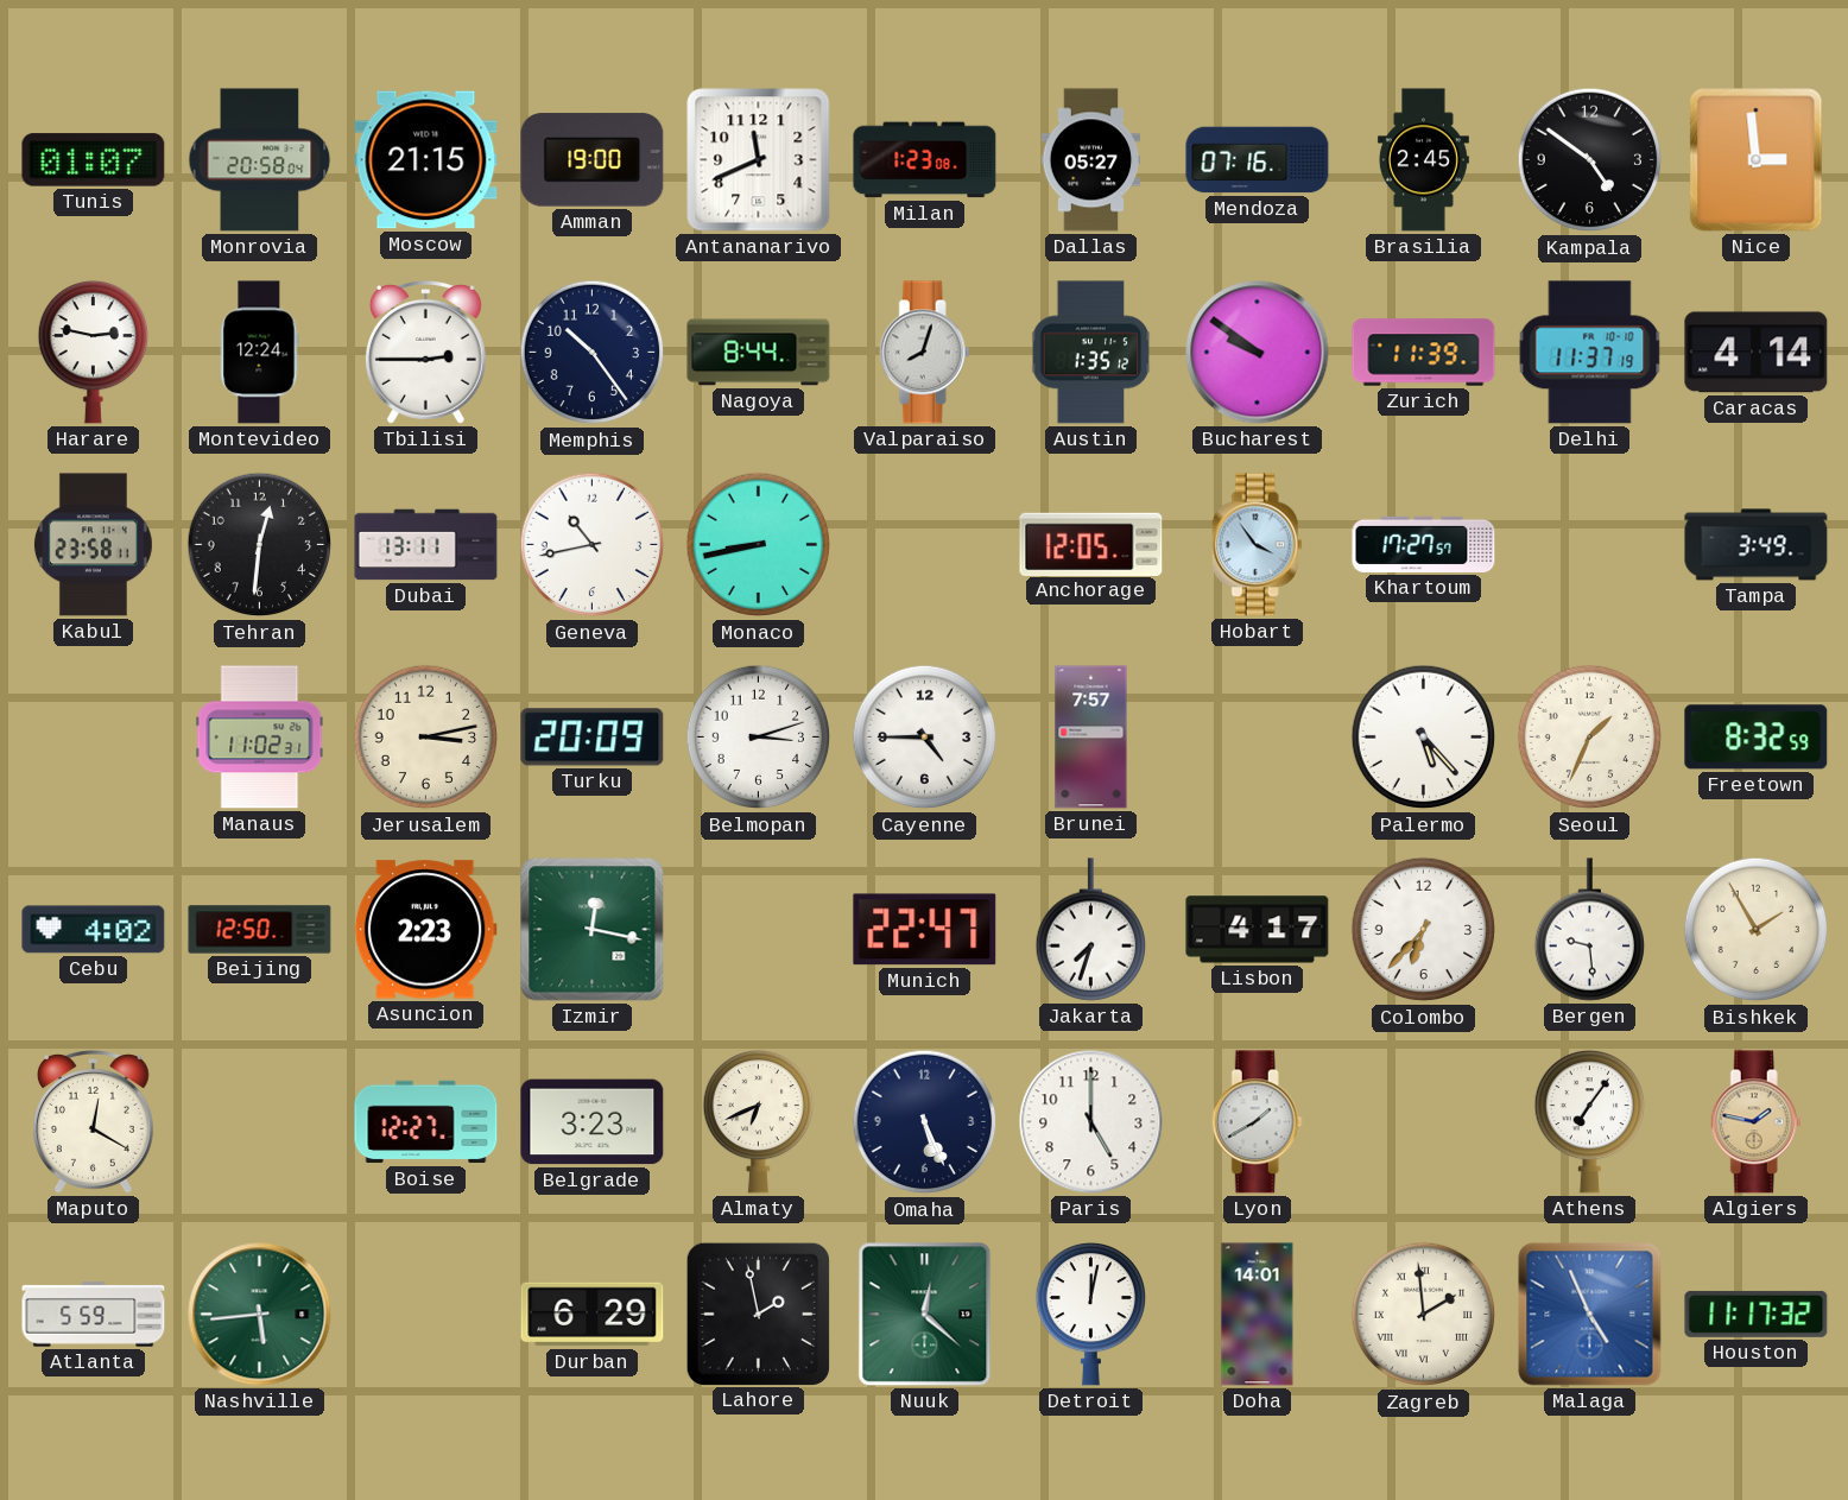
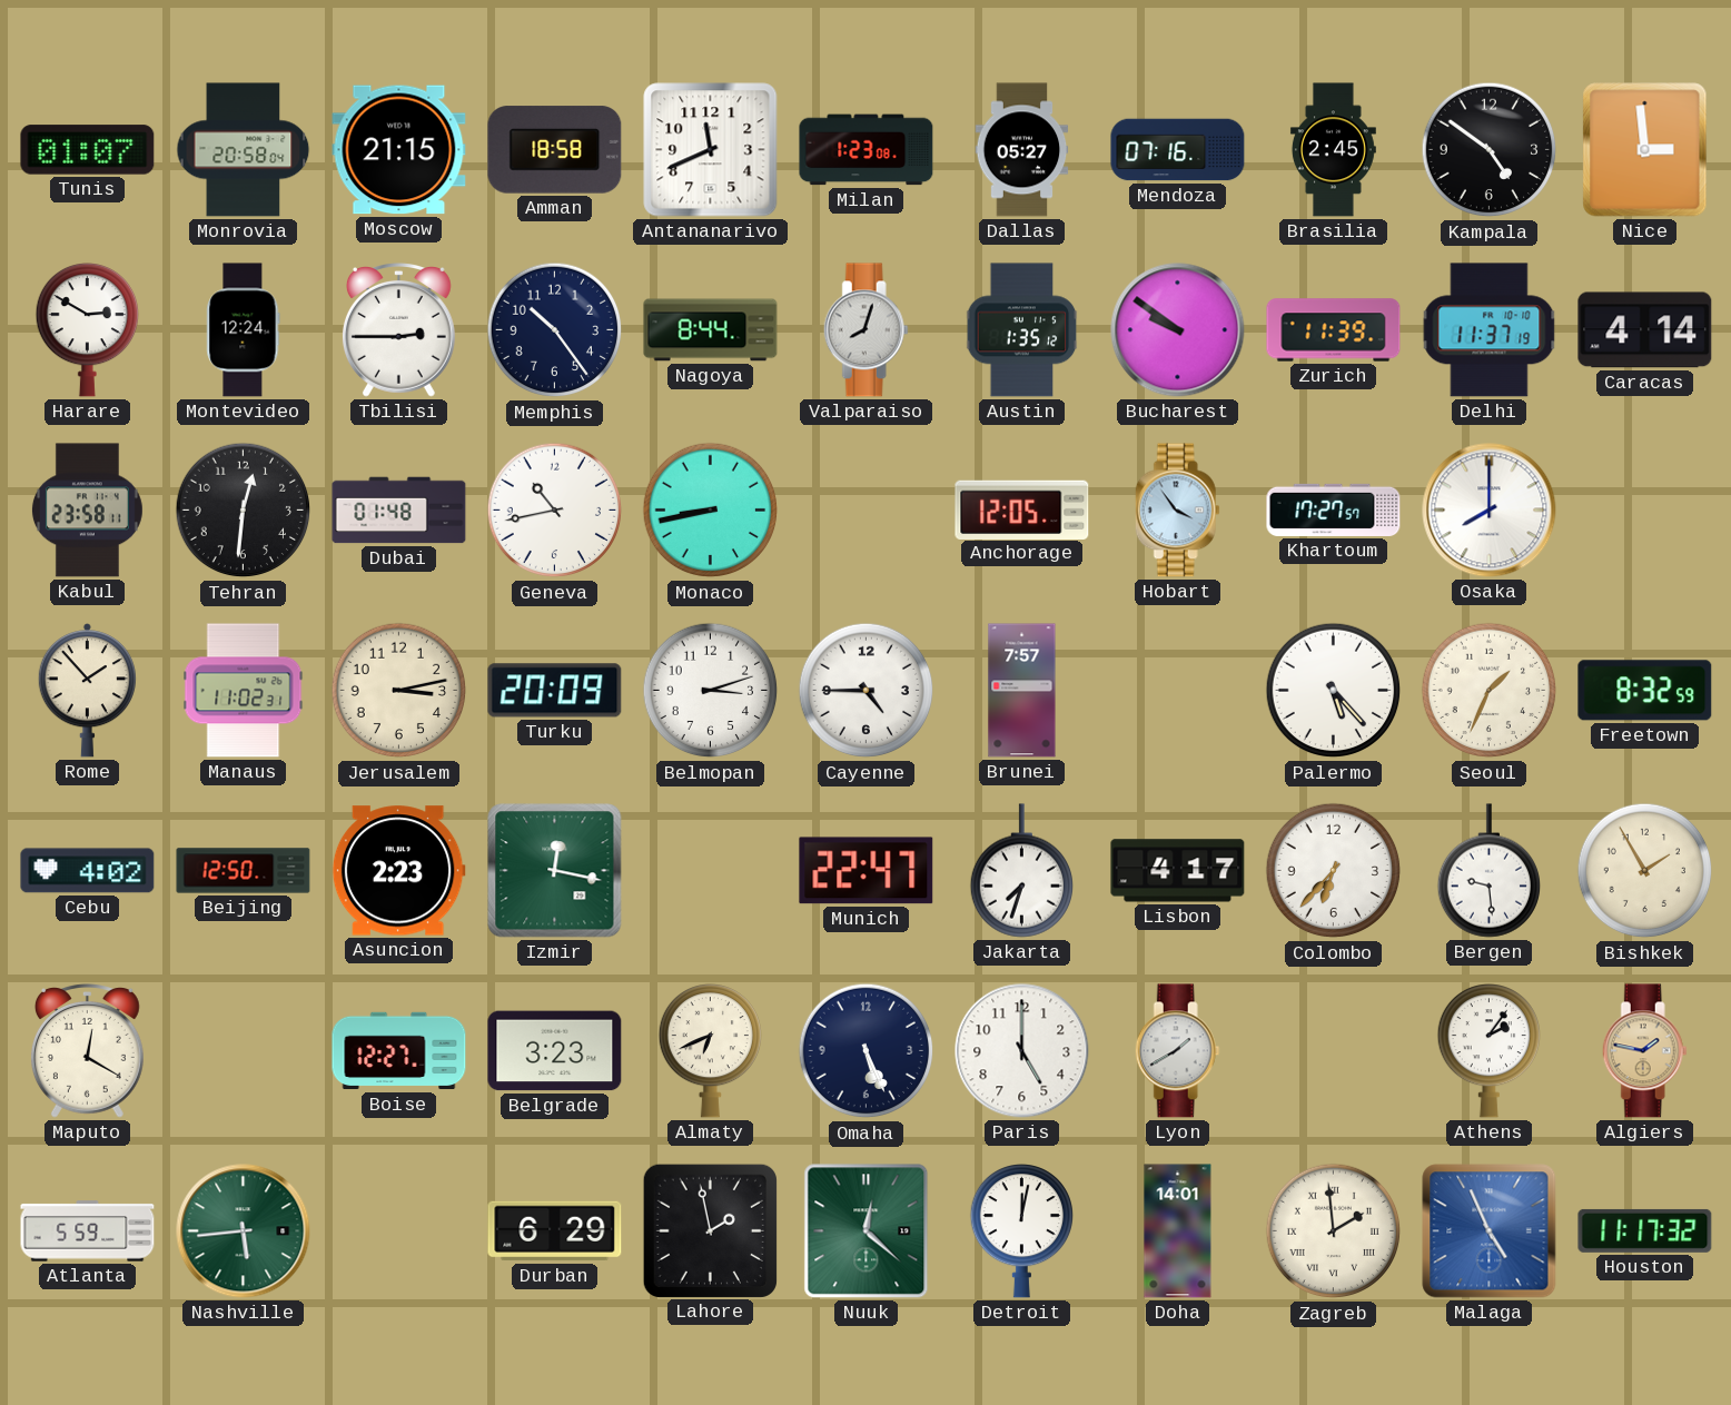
Amman: 19:00 -> 18:58 (555, 150)
Harare: 2:47 -> 2:50 (87, 330)
Dubai: 13:11 -> 01:48 (399, 511)
Osaka: none -> 8:00 (1490, 511)
Tampa: 3:49 -> none (1757, 545)
Rome: none -> 1:53 (87, 691)
Athens: 7:06 -> 2:06 (1488, 1051)
